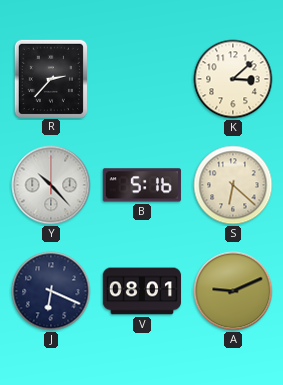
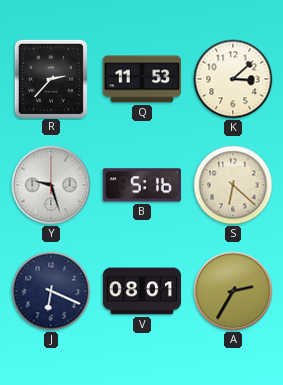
Q: none -> 11:53 (141, 79)
Y: 10:23 -> 9:27 (51, 185)
A: 9:11 -> 2:35 (233, 291)
